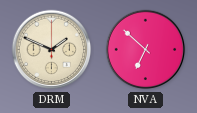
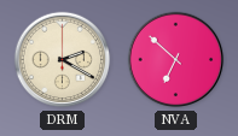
DRM: 1:49 -> 2:20 (63, 60)
